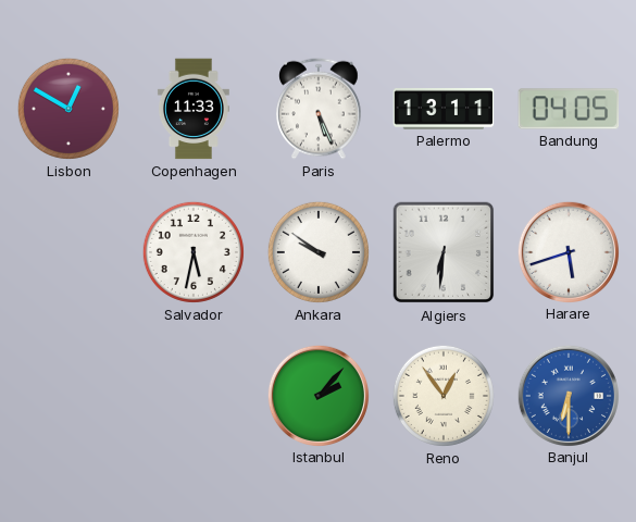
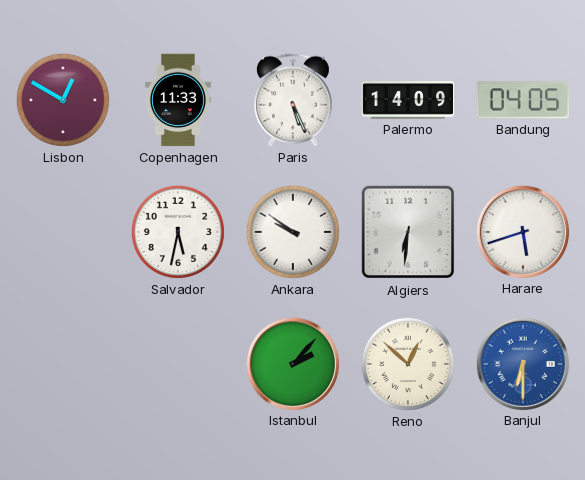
Palermo: 13:11 -> 14:09 (408, 100)
Reno: 12:54 -> 12:52 (408, 364)
